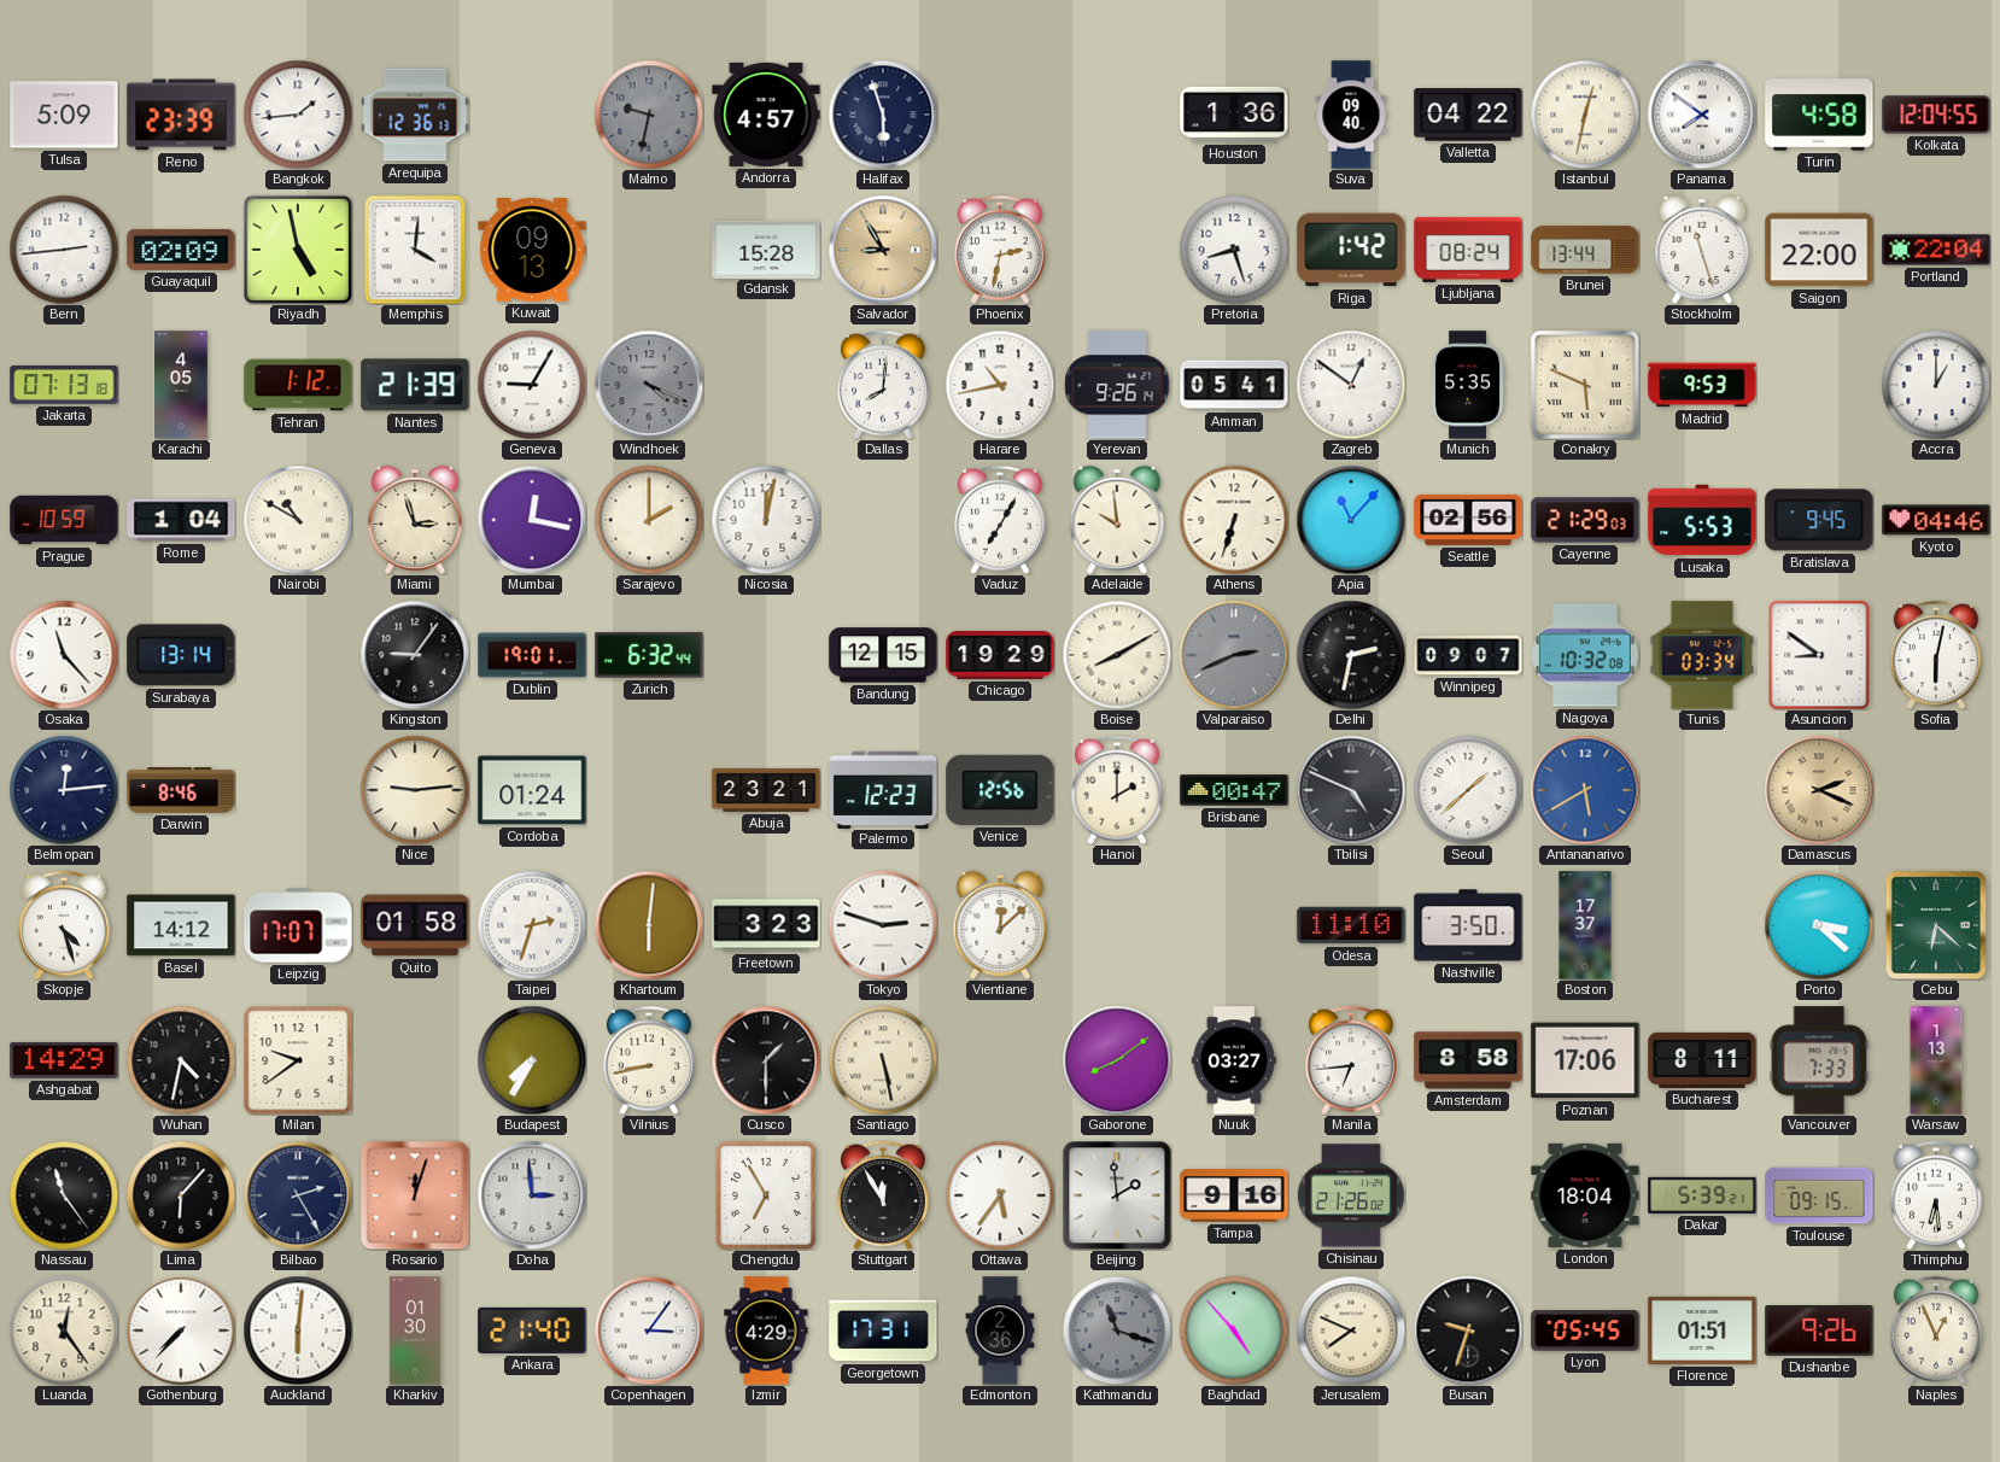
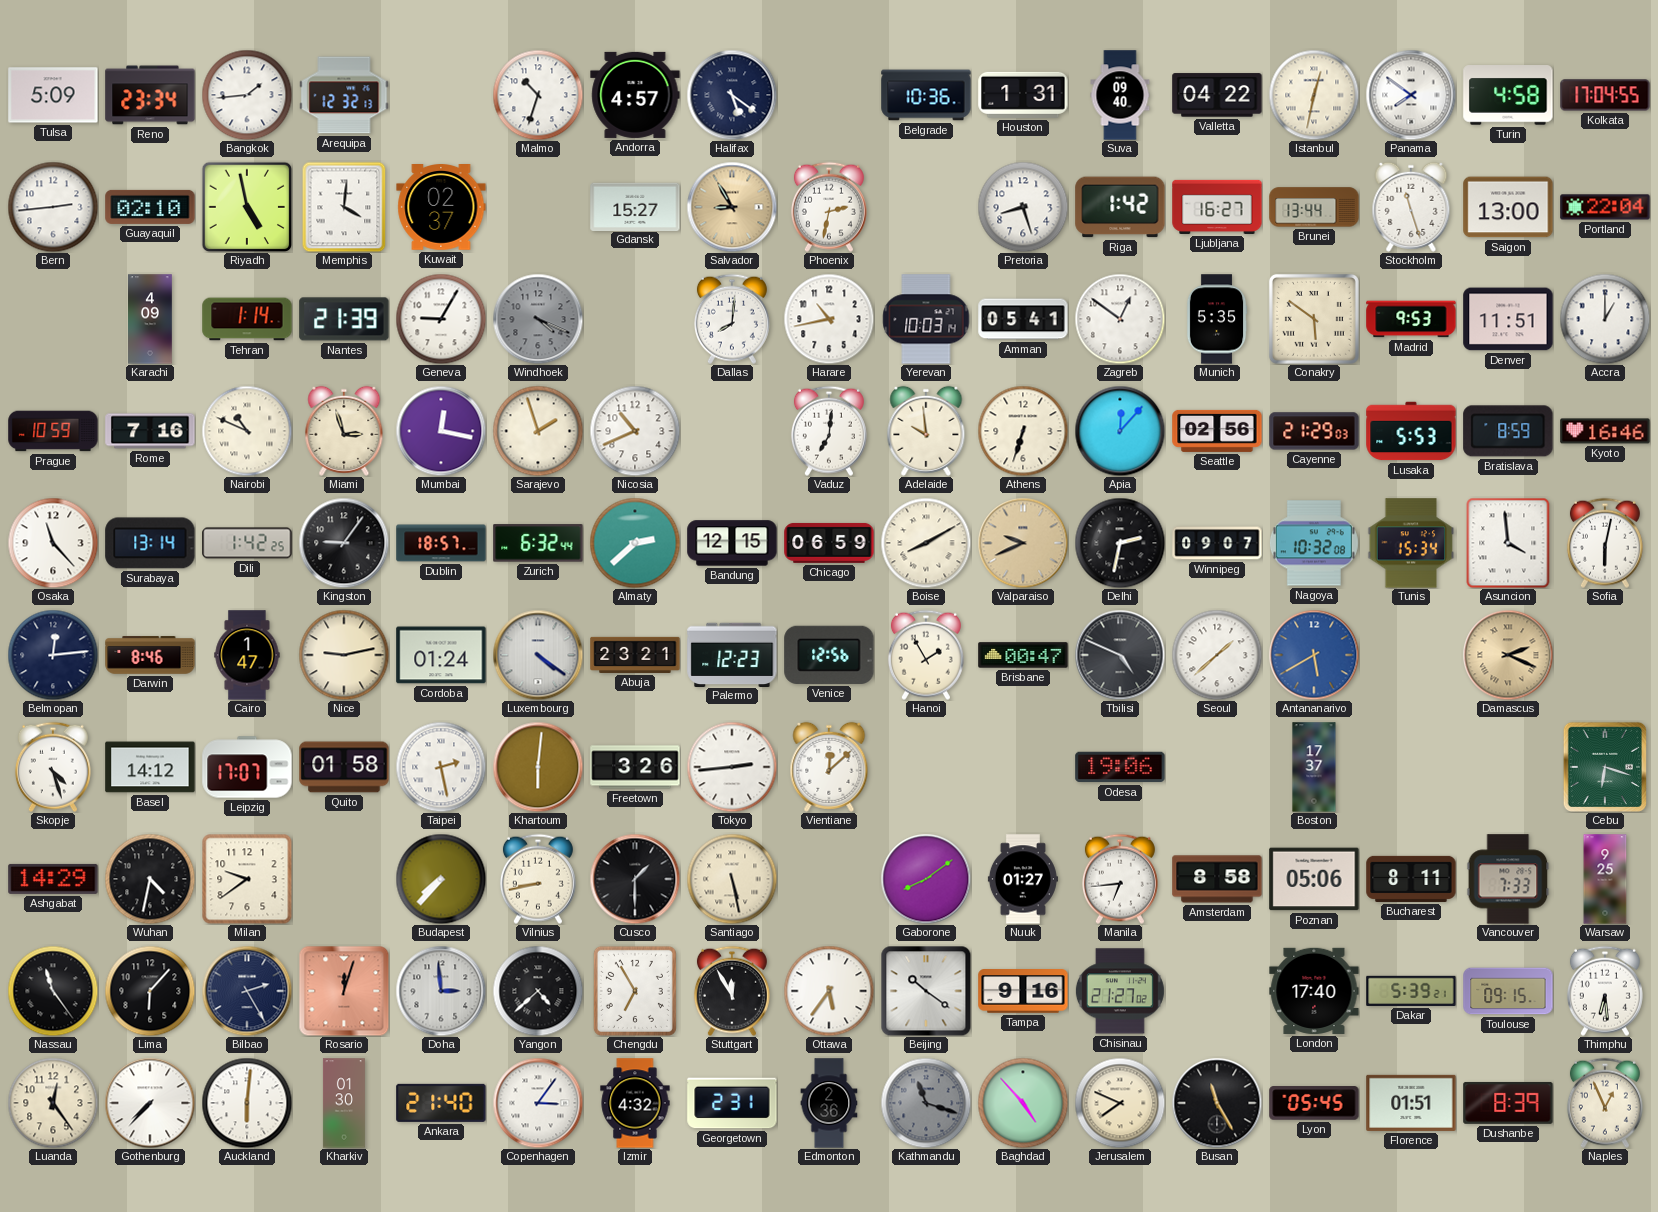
Reno: 23:39 -> 23:34 (150, 95)
Arequipa: 12:36 -> 12:32 (344, 95)
Malmo: 9:32 -> 10:33 (538, 95)
Malmo dial: grey -> white (538, 95)
Halifax: 5:57 -> 5:21 (732, 95)
Belgrade: none -> 10:36 (926, 95)
Houston: 1:36 -> 1:31 (1023, 95)
Kolkata: 12:04 -> 17:04 (1605, 95)
Guayaquil: 02:09 -> 02:10 (150, 207)
Kuwait: 09:13 -> 02:37 (441, 208)
Gdansk: 15:28 -> 15:27 (635, 206)
Ljubljana: 08:24 -> 16:27 (1217, 207)
Saigon: 22:00 -> 13:00 (1508, 207)
Jakarta: 07:13 -> none (64, 385)
Karachi: 4:05 -> 4:09 (150, 319)
Tehran: 1:12 -> 1:14 (247, 319)
Yerevan: 9:26 -> 10:03 (926, 319)
Conakry: 5:49 -> 5:51 (1314, 319)
Denver: none -> 11:51 (1508, 319)
Rome: 1:04 -> 7:16 (150, 431)
Nairobi: 10:50 -> 10:49 (247, 431)
Sarajevo: 2:00 -> 1:57 (538, 431)
Nicosia: 12:02 -> 10:41 (635, 431)
Vaduz: 7:05 -> 7:01 (829, 431)
Apia: 11:07 -> 12:07 (1120, 431)
Bratislava: 9:45 -> 8:59 (1508, 431)
Kyoto: 04:46 -> 16:46 (1605, 431)
Dili: none -> 1:42 (247, 543)
Dublin: 19:01 -> 18:57 (441, 543)
Almaty: none -> 2:38 (635, 543)
Chicago: 19:29 -> 06:59 (829, 543)
Valparaiso: 2:41 -> 9:41 (1023, 543)
Valparaiso dial: grey -> champagne (1023, 543)
Tunis: 03:34 -> 15:34 (1411, 543)
Asuncion: 8:51 -> 3:59 (1508, 543)
Cairo: none -> 1:47 (247, 655)
Nice: 9:14 -> 9:13 (344, 655)
Luxembourg: none -> 4:21 (538, 655)
Hanoi: 2:00 -> 1:55 (926, 655)
Taipei: 2:33 -> 2:28 (441, 767)
Freetown: 3:23 -> 3:26 (635, 767)
Tokyo: 2:48 -> 2:44 (732, 767)
Odesa: 11:10 -> 19:06 (1120, 767)
Nashville: 3:50 -> none (1468, 925)
Porto: 3:22 -> none (1819, 925)
Cebu: 6:22 -> 6:18 (1605, 767)
Budapest: 7:35 -> 7:37 (441, 879)
Nuuk: 03:27 -> 01:27 (1023, 879)
Poznan: 17:06 -> 05:06 (1314, 879)
Warsaw: 1:13 -> 9:25 (1605, 879)
Yangon: none -> 4:38 (538, 991)
Beijing: 1:59 -> 10:21 (926, 991)
Chisinau: 21:26 -> 21:27 (1120, 991)
London: 18:04 -> 17:40 (1314, 991)
Izmir: 4:29 -> 4:32 (635, 1103)
Georgetown: 17:31 -> 2:31 (732, 1103)
Busan: 9:33 -> 11:25 (1217, 1103)
Dushanbe: 9:26 -> 8:39 (1508, 1103)
